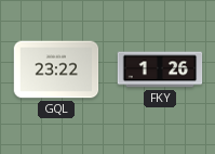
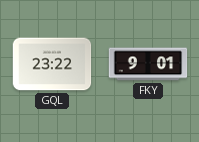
FKY: 1:26 -> 9:01 (148, 64)
